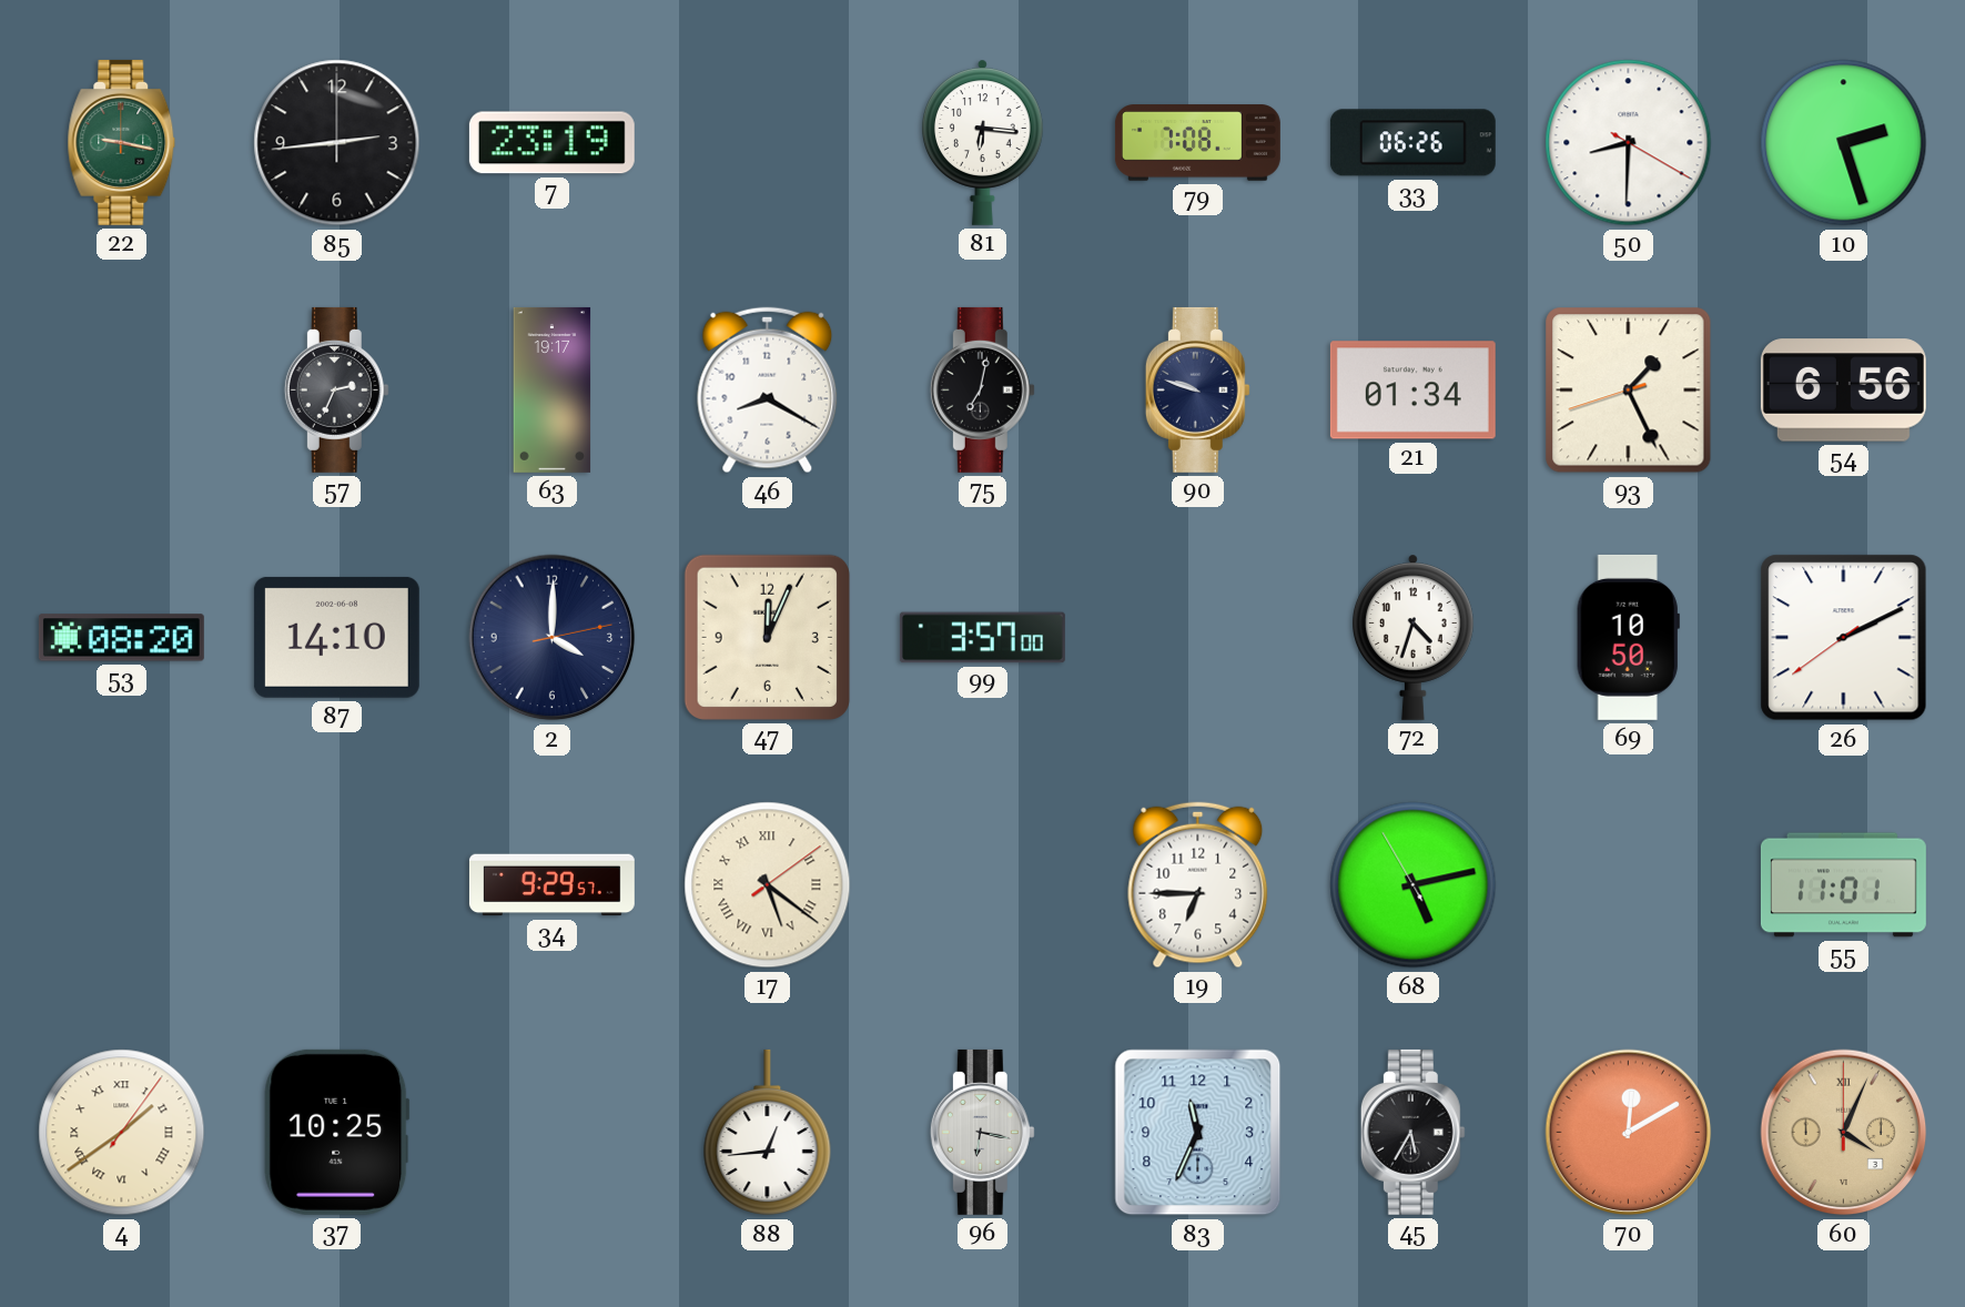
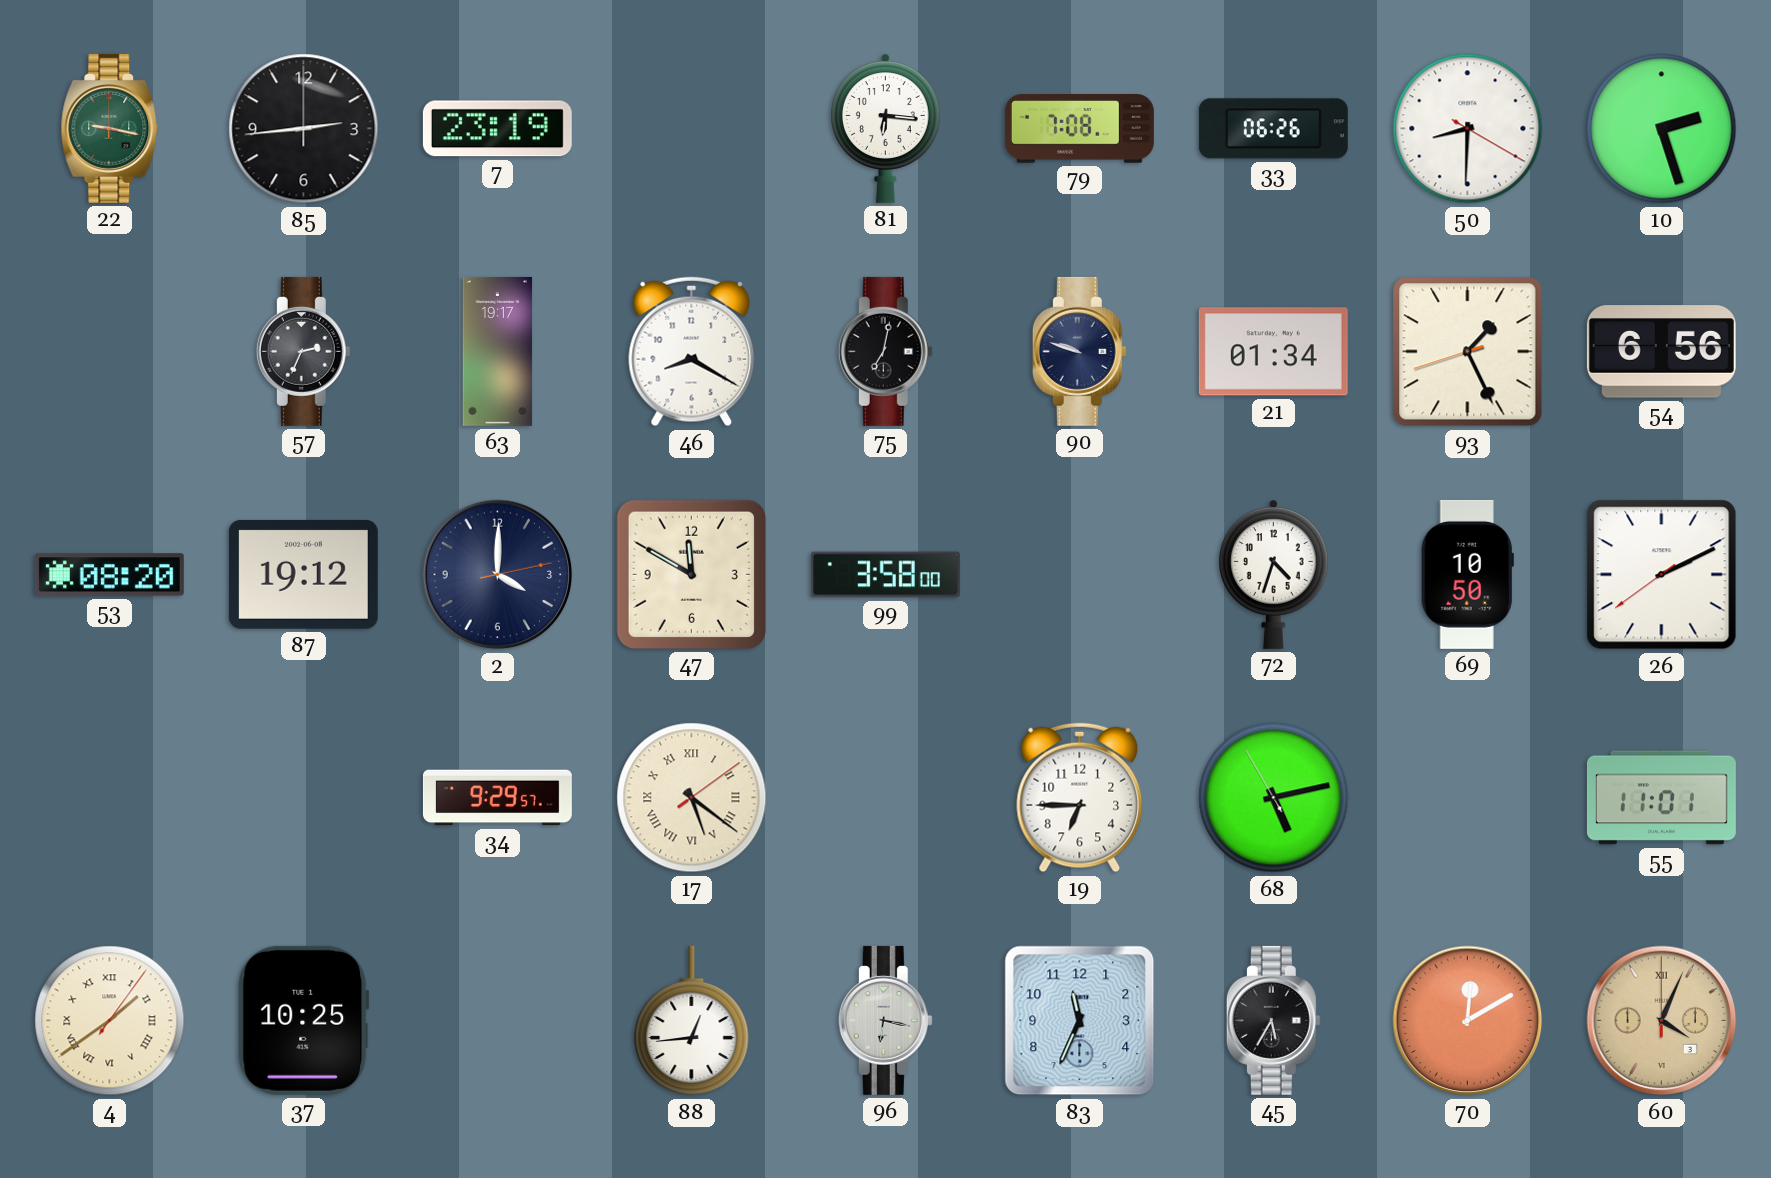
87: 14:10 -> 19:12 (303, 574)
47: 12:04 -> 11:50 (691, 574)
99: 3:57 -> 3:58 (885, 575)
